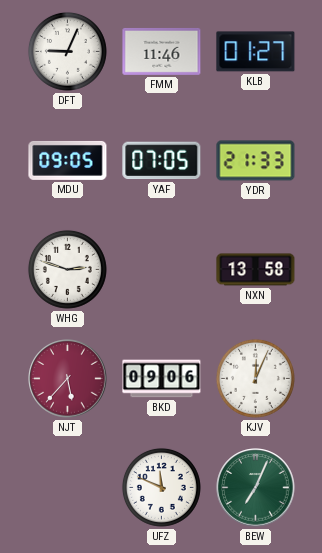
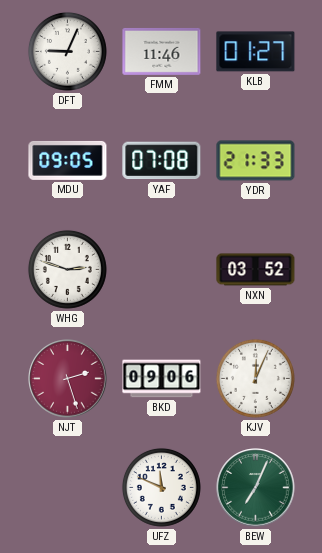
YAF: 07:05 -> 07:08 (162, 161)
NXN: 13:58 -> 03:52 (256, 270)
NJT: 5:37 -> 2:27 (68, 379)
